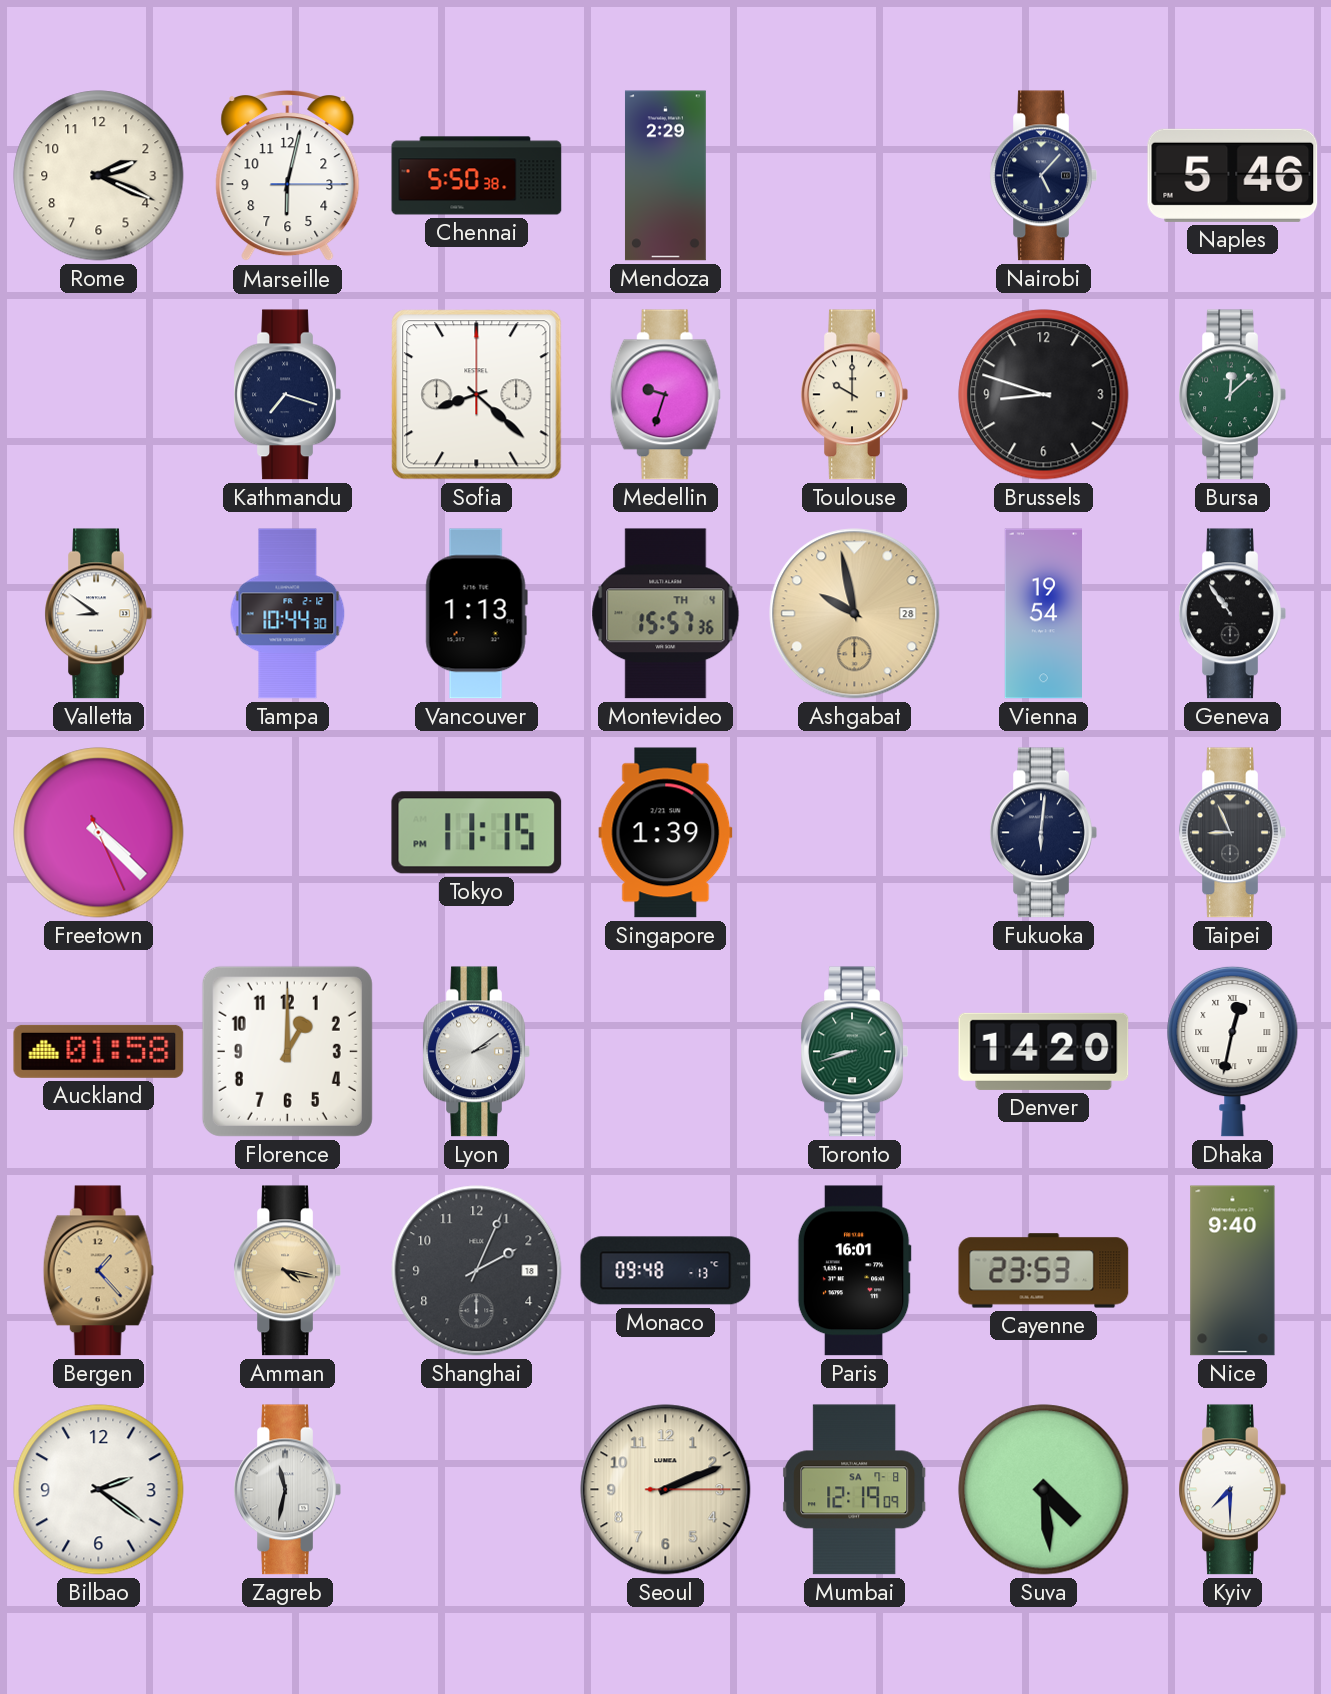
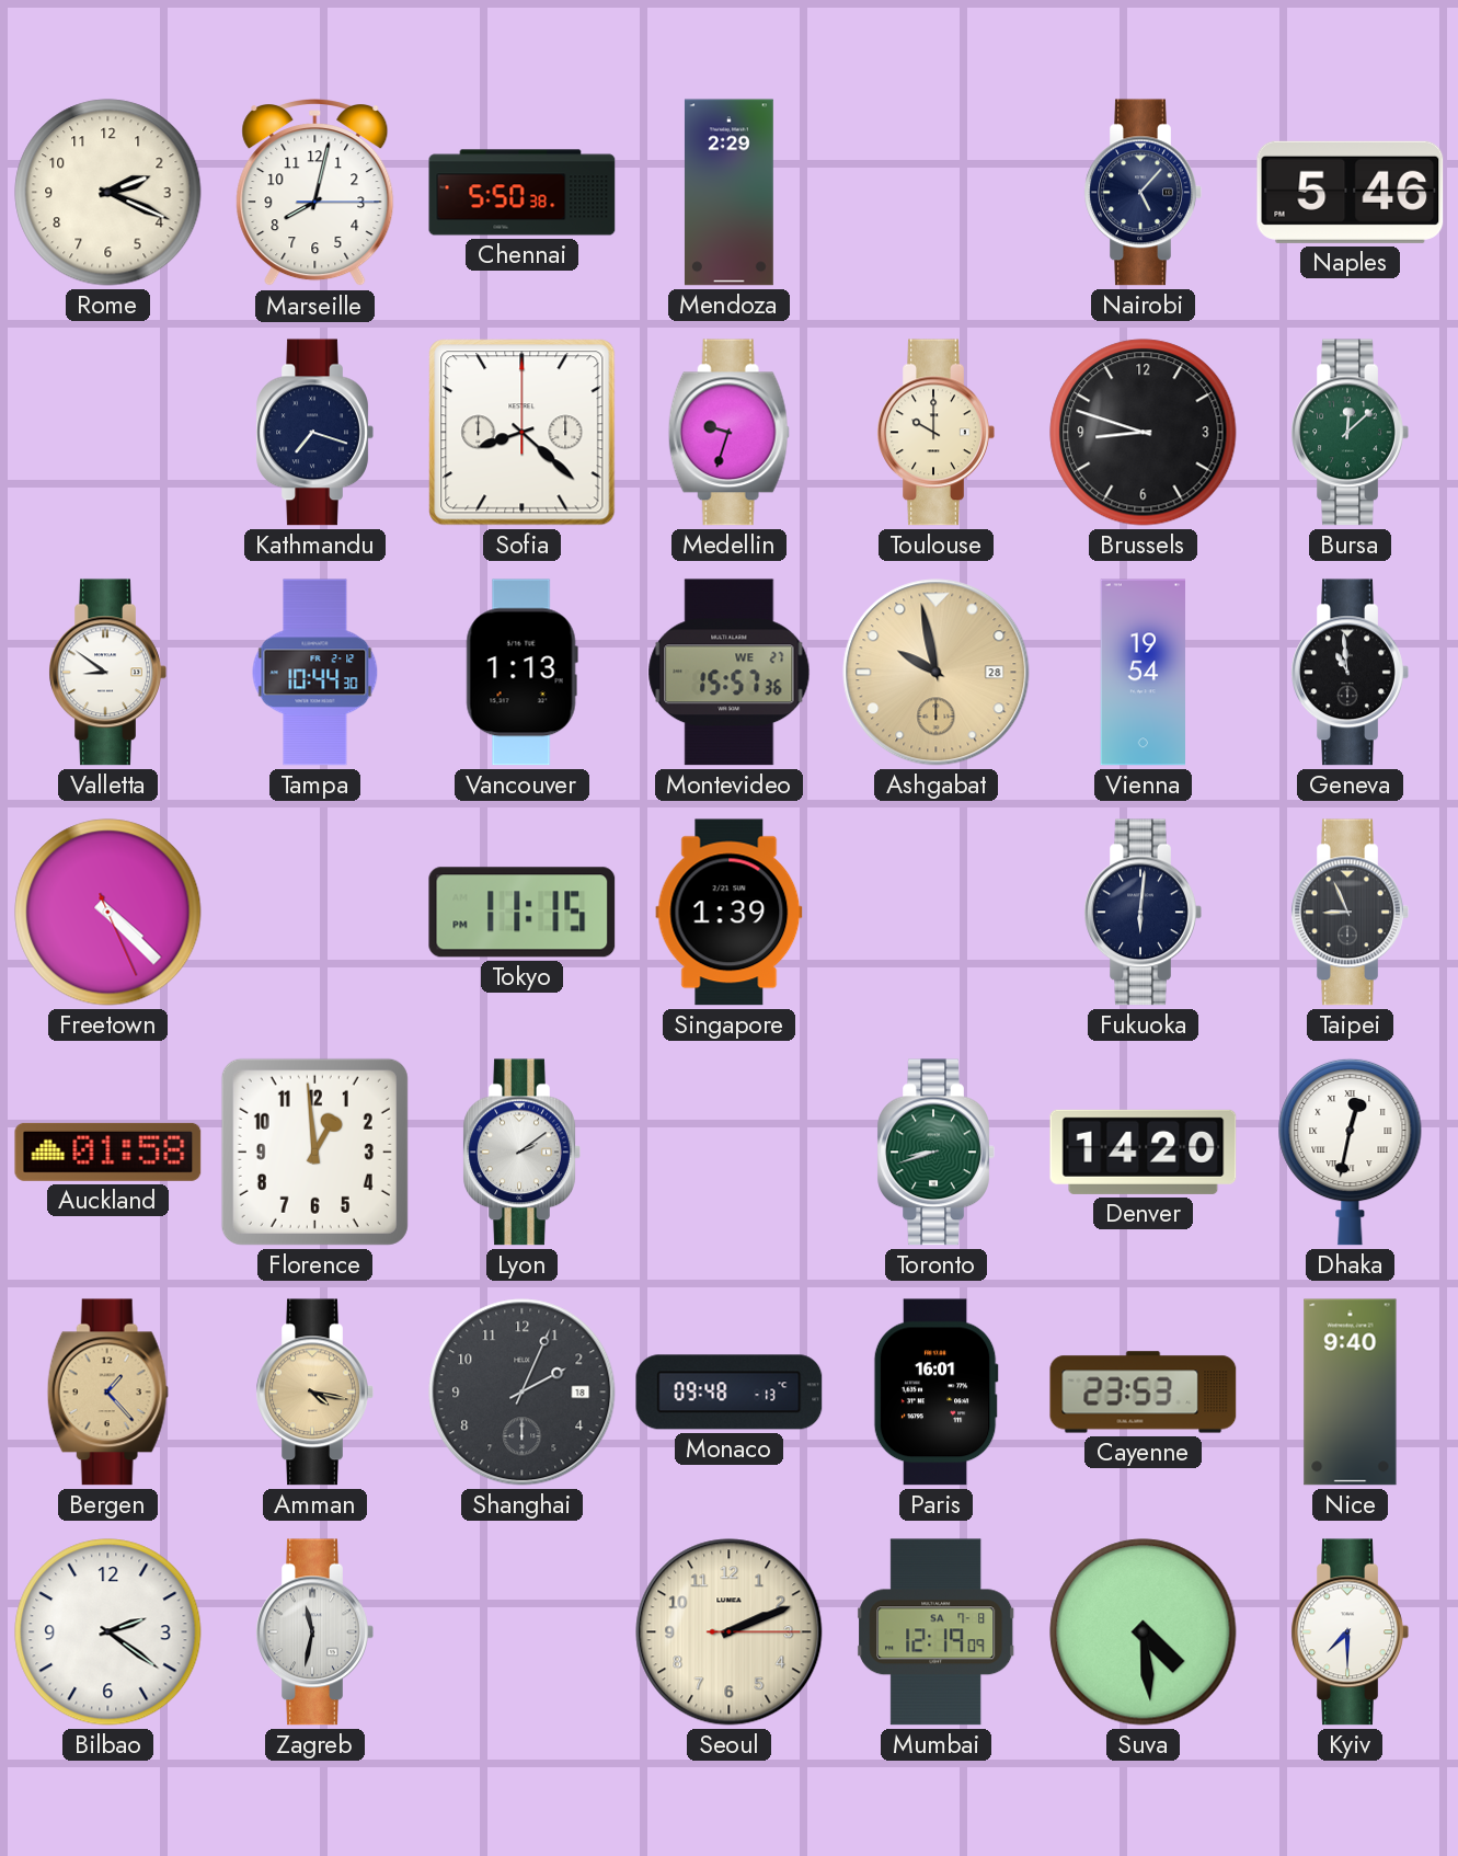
Marseille: 6:02 -> 8:02 (315, 194)
Montevideo date: TH 4 -> WE 27 (730, 673)
Geneva: 10:54 -> 10:59 (1350, 673)
Florence: 1:00 -> 12:59 (314, 1152)
